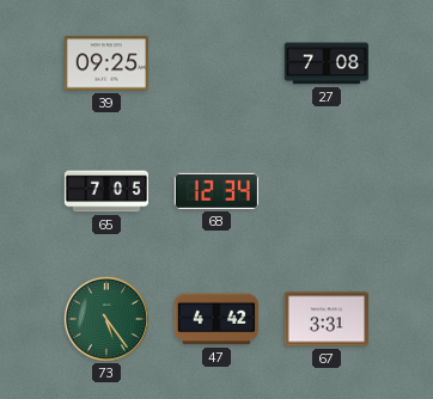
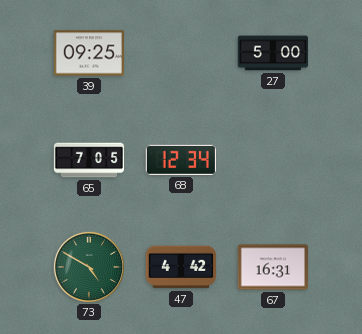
27: 7:08 -> 5:00 (273, 53)
73: 5:24 -> 4:50 (88, 266)
67: 3:31 -> 16:31 (273, 267)
